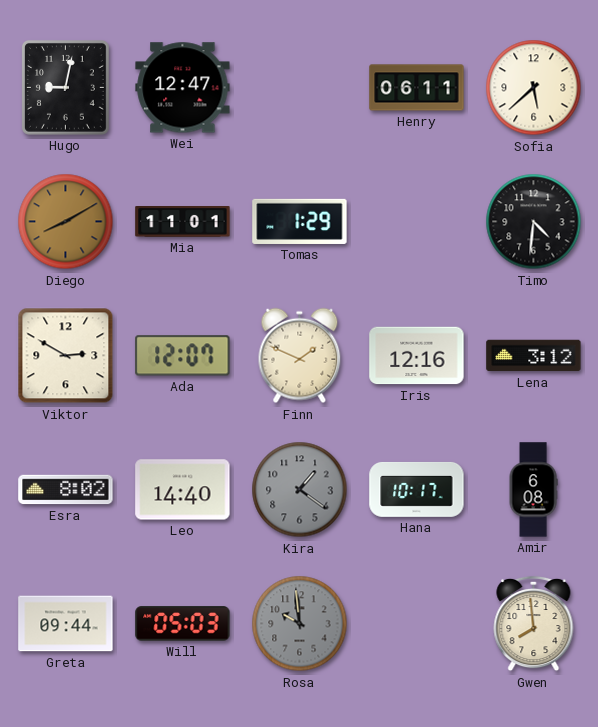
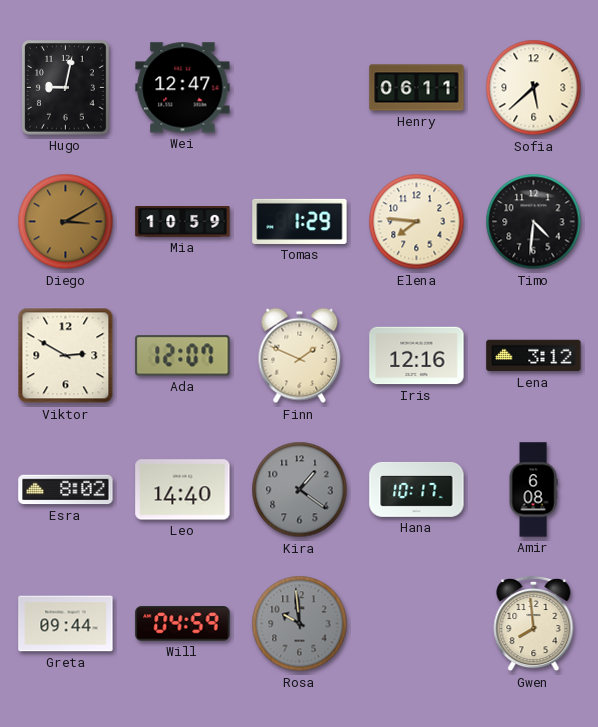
Diego: 8:10 -> 3:10 (66, 222)
Mia: 11:01 -> 10:59 (183, 222)
Elena: none -> 7:46 (417, 222)
Will: 05:03 -> 04:59 (183, 624)
